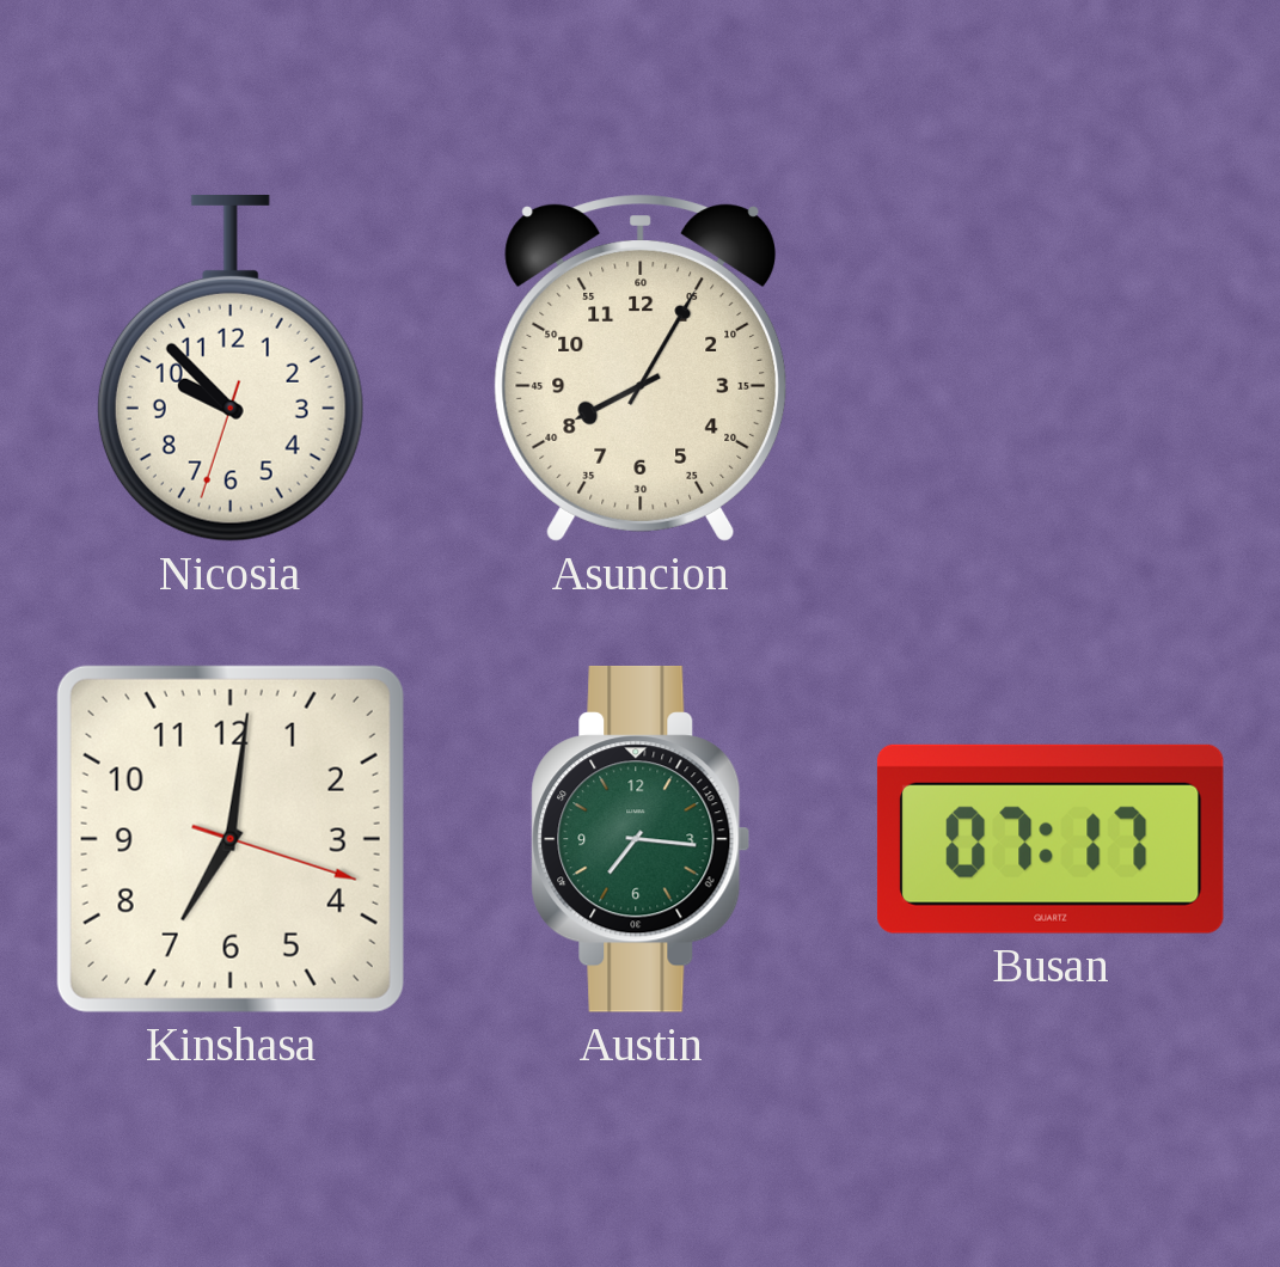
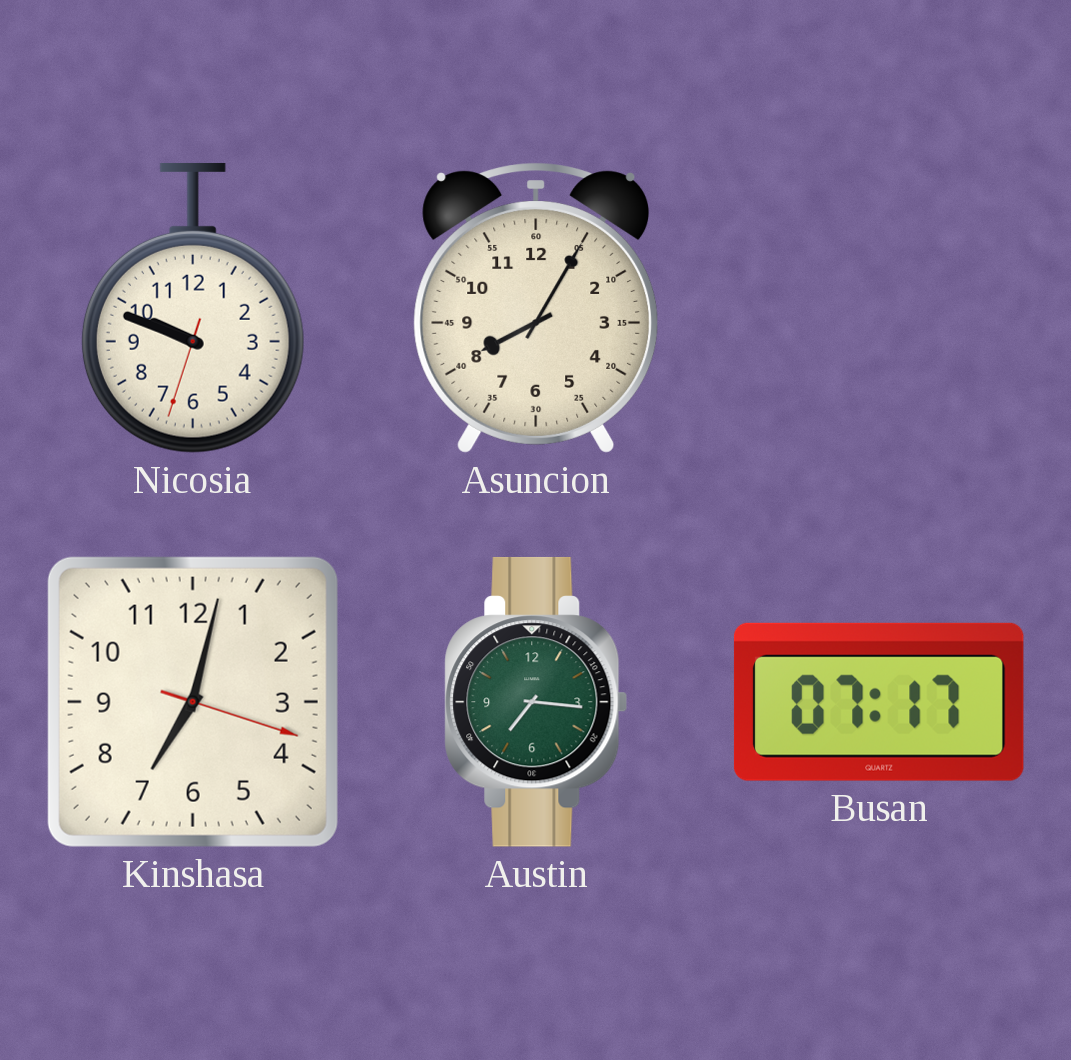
Nicosia: 9:52 -> 9:48 (193, 308)
Kinshasa: 7:01 -> 7:02 (193, 702)
